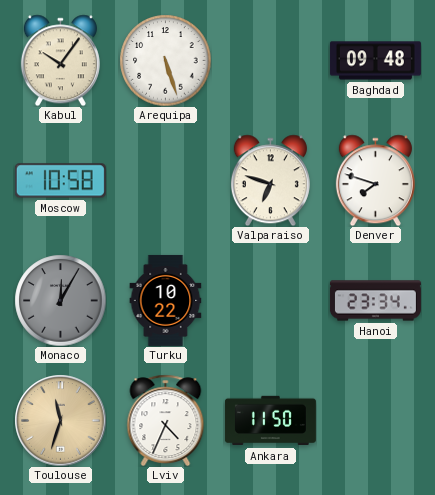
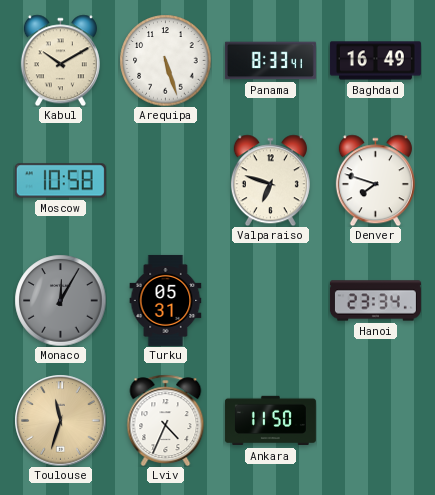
Kabul: 10:06 -> 10:10 (60, 60)
Panama: none -> 8:33 (270, 61)
Baghdad: 09:48 -> 16:49 (375, 61)
Turku: 10:22 -> 05:31 (166, 300)
